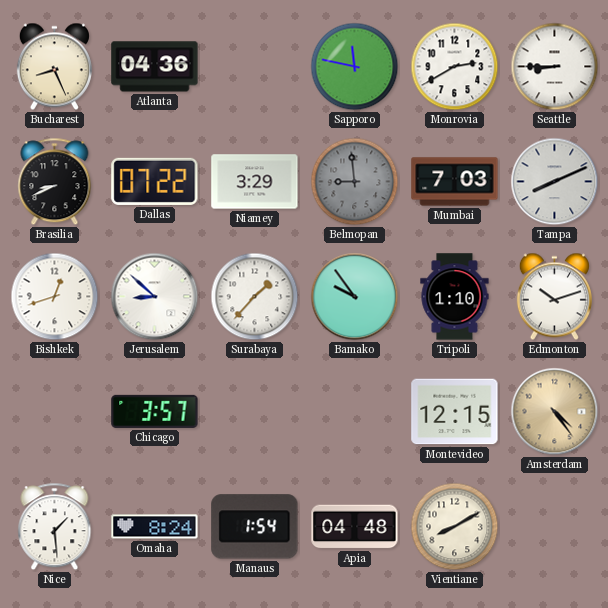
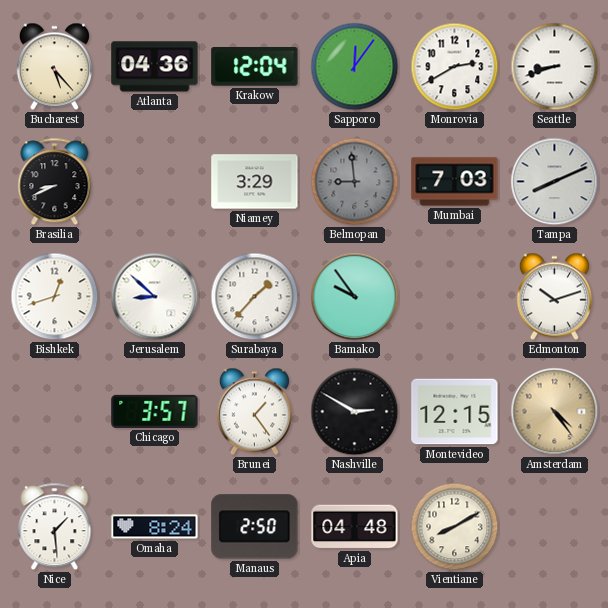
Bucharest: 8:26 -> 5:23 (54, 67)
Krakow: none -> 12:04 (255, 67)
Sapporo: 11:47 -> 12:06 (355, 67)
Seattle: 8:45 -> 8:42 (555, 67)
Dallas: 07:22 -> none (155, 181)
Tripoli: 1:10 -> none (455, 297)
Brunei: none -> 1:24 (254, 412)
Nashville: none -> 2:50 (355, 412)
Manaus: 1:54 -> 2:50 (255, 527)
